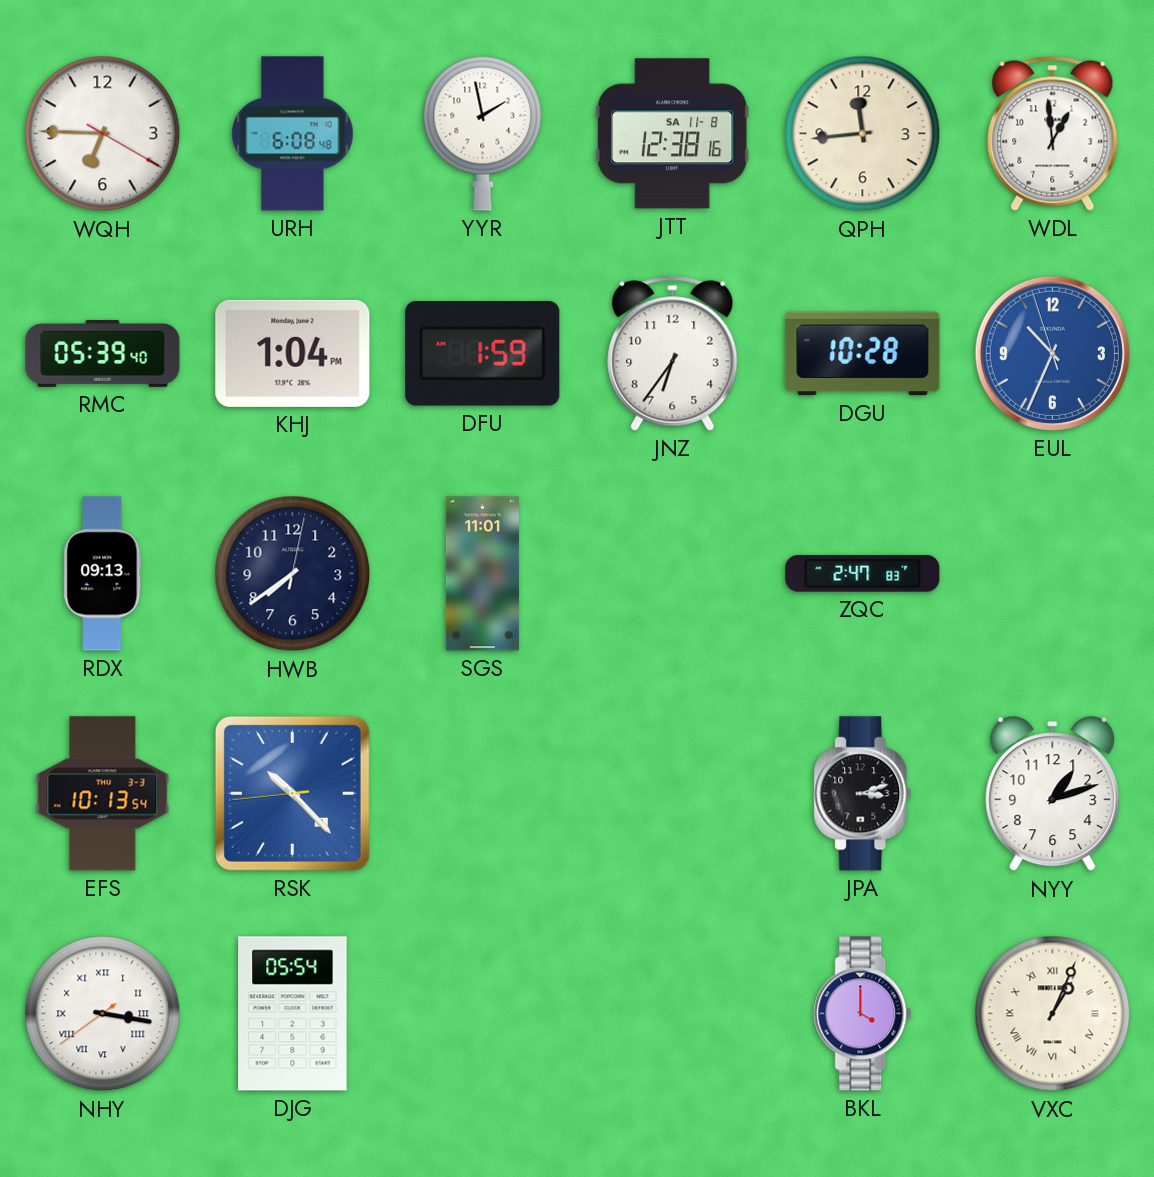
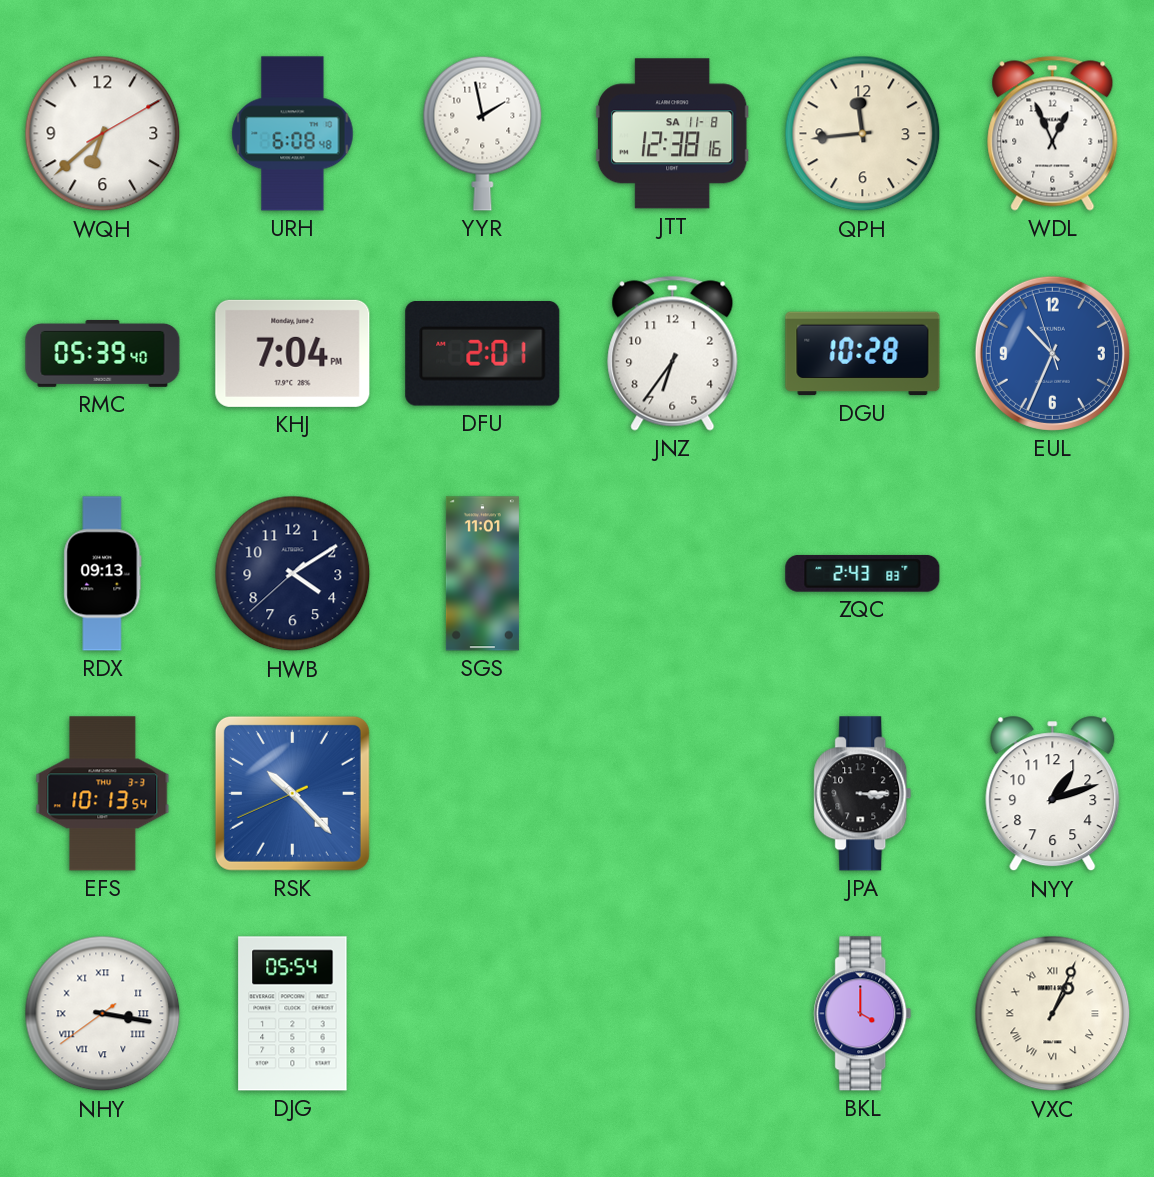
WQH: 6:45 -> 6:38 (103, 134)
WDL: 12:59 -> 12:56 (1053, 133)
KHJ: 1:04 -> 7:04 (293, 353)
DFU: 1:59 -> 2:01 (483, 354)
HWB: 7:39 -> 4:09 (293, 574)
ZQC: 2:47 -> 2:43 (863, 573)
RSK: 10:22:44 -> 10:22:41 (292, 793)
JPA: 3:12 -> 3:15 (863, 794)
